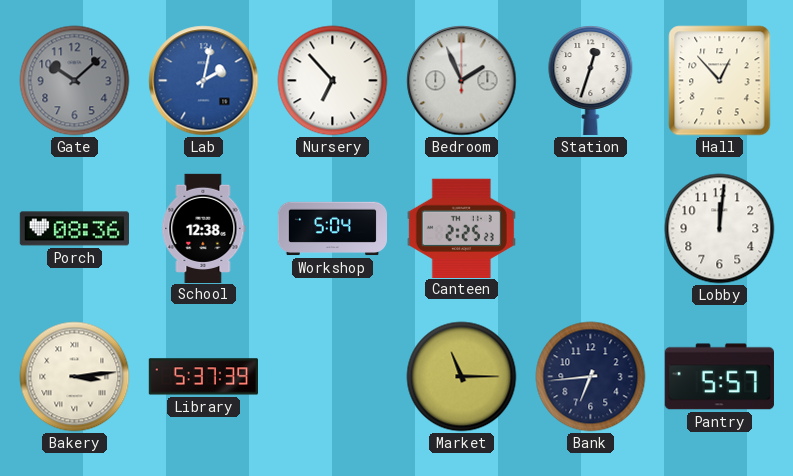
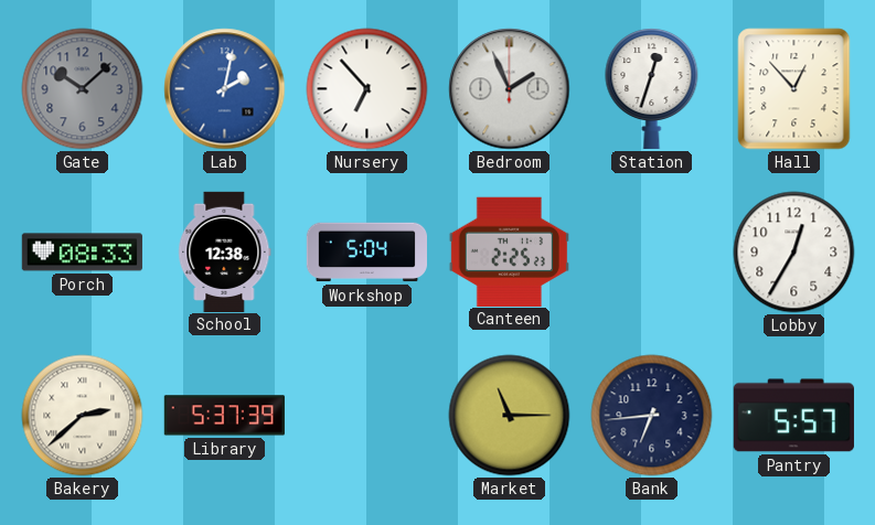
Porch: 08:36 -> 08:33 (82, 253)
Lobby: 12:01 -> 12:35 (794, 253)
Bakery: 3:14 -> 2:38 (83, 416)
